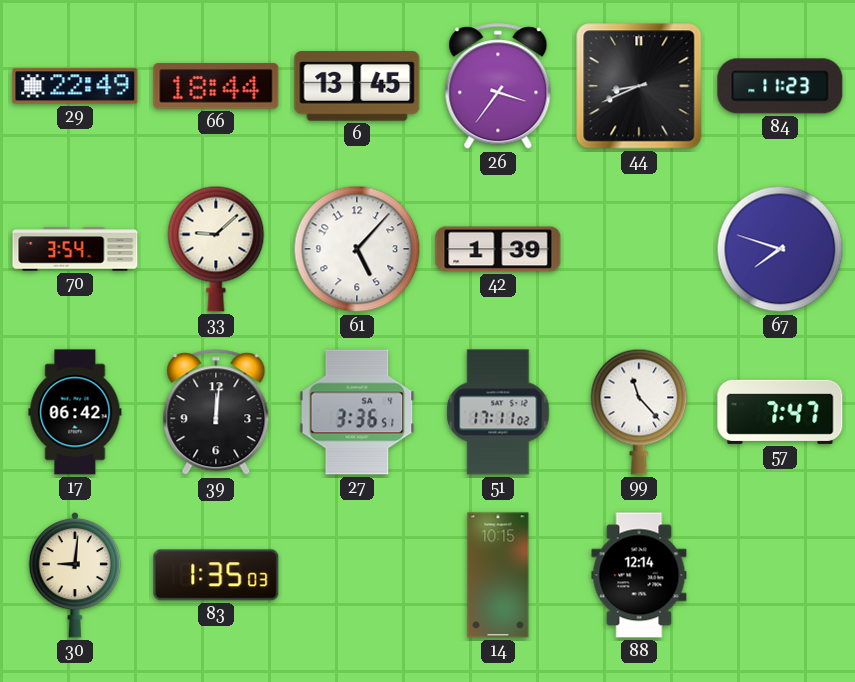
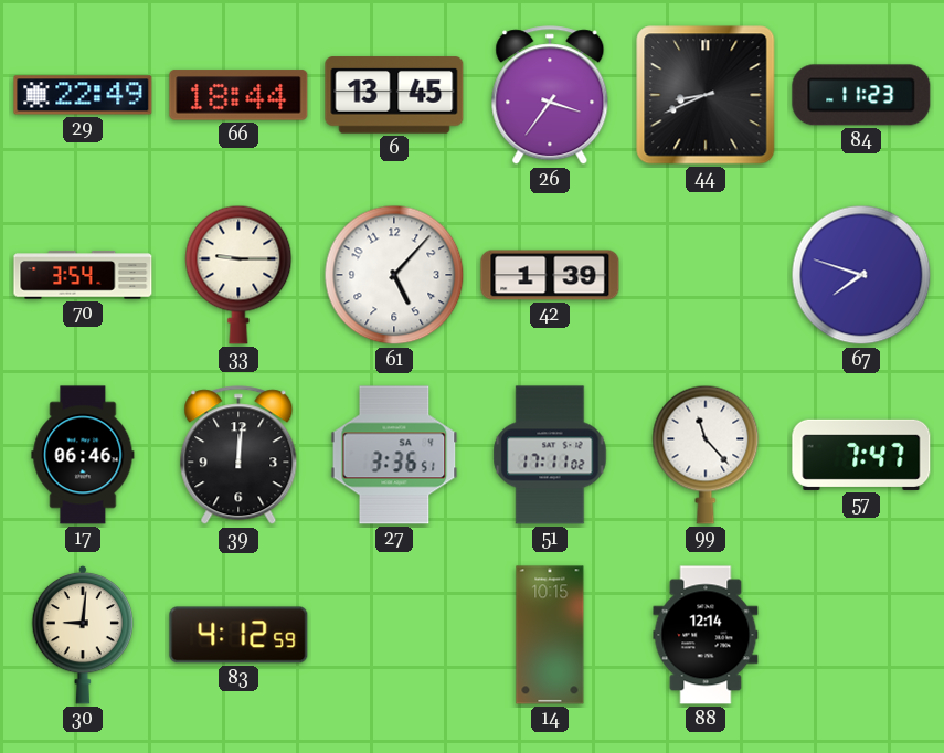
33: 9:08 -> 9:15 (238, 275)
17: 06:42 -> 06:46 (83, 455)
83: 1:35 -> 4:12 (238, 635)
